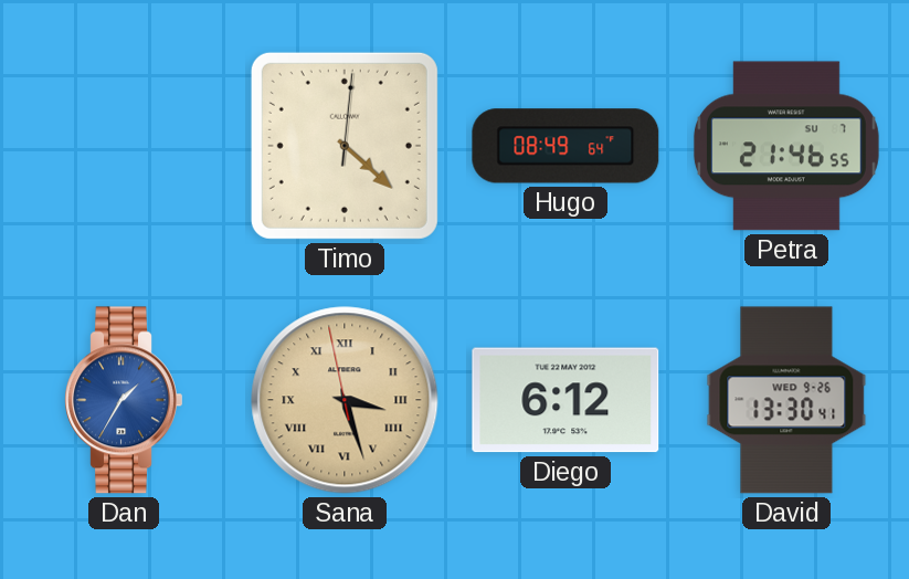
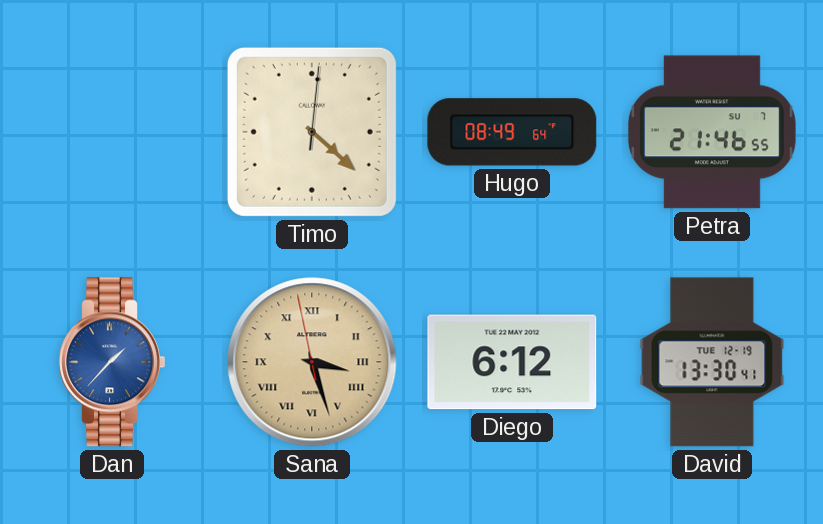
Dan: 1:35 -> 1:37 (112, 362)
David date: WED 9-26 -> TUE 12-19 (712, 362)
